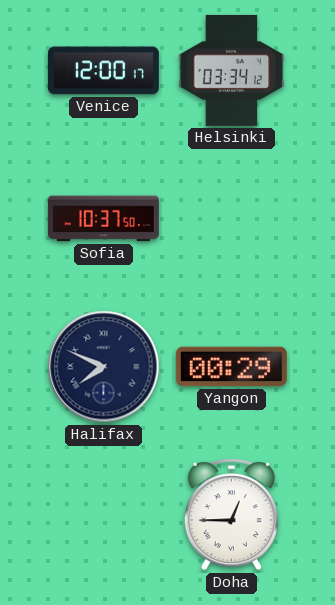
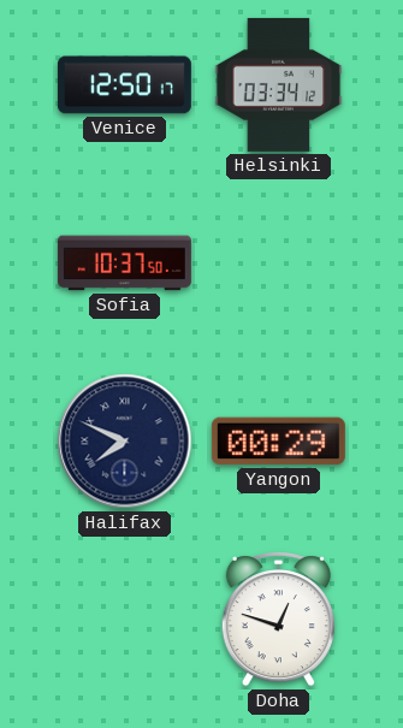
Venice: 12:00 -> 12:50 (124, 85)
Doha: 12:45 -> 12:48 (278, 620)
